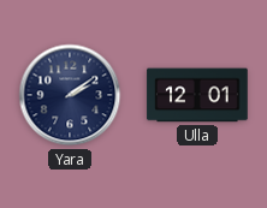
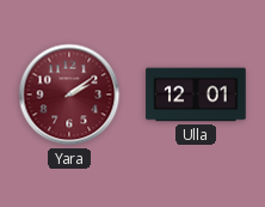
Yara dial: navy -> burgundy (69, 95)
